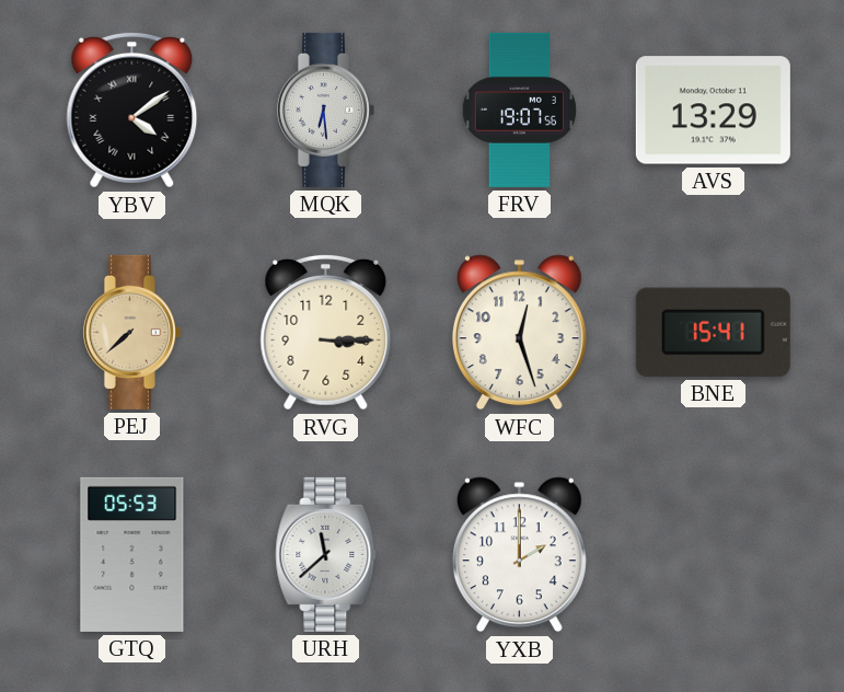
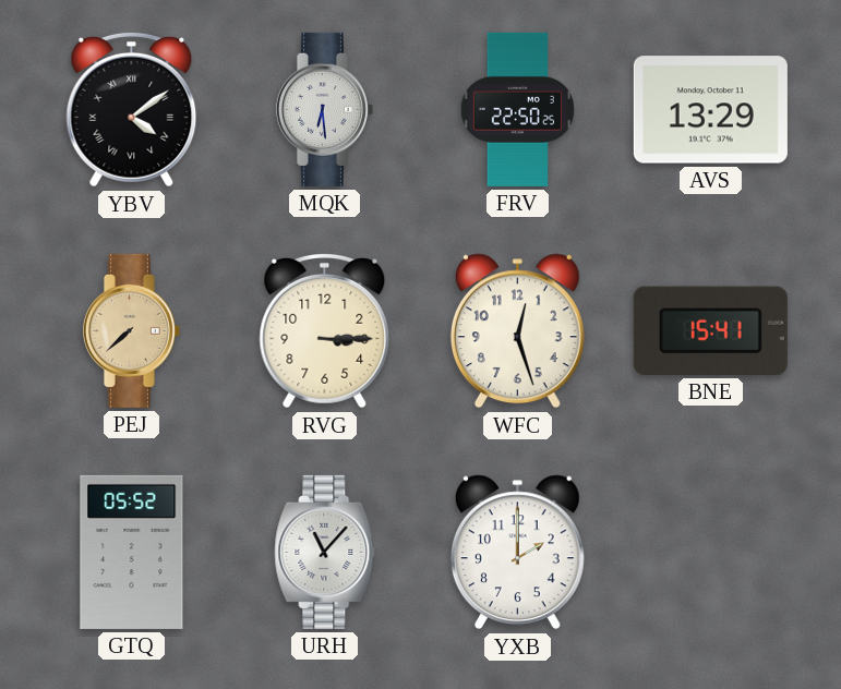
FRV: 19:07 -> 22:50 (517, 109)
GTQ: 05:53 -> 05:52 (132, 552)
URH: 11:38 -> 11:07 (325, 552)
